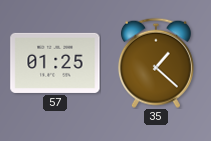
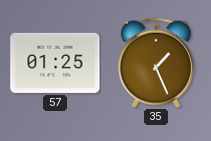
35: 1:22 -> 1:26 (156, 63)
